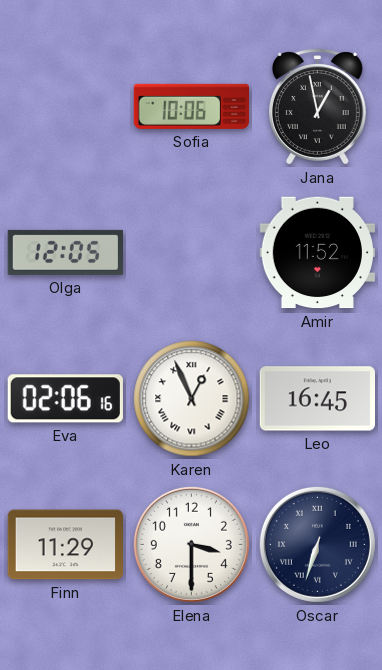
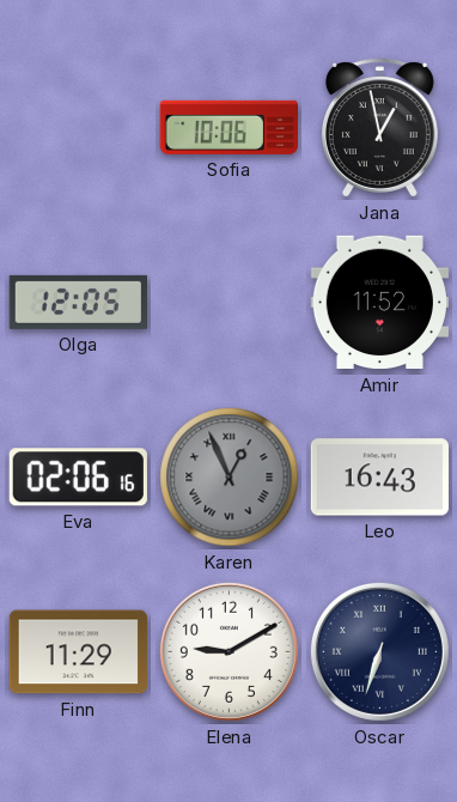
Karen dial: white -> grey (230, 478)
Leo: 16:45 -> 16:43 (379, 478)
Elena: 3:30 -> 9:10 (228, 651)
